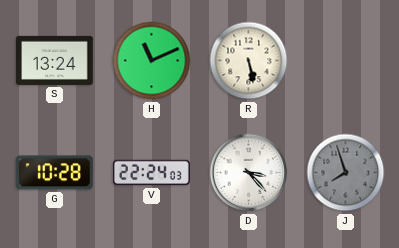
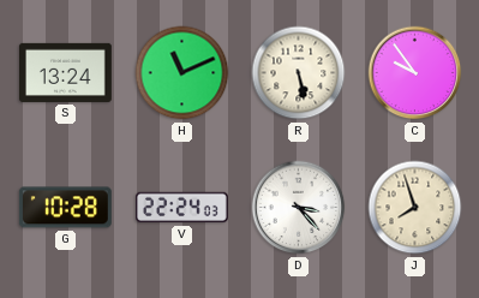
C: none -> 9:54 (415, 73)
J dial: grey -> cream (415, 208)
